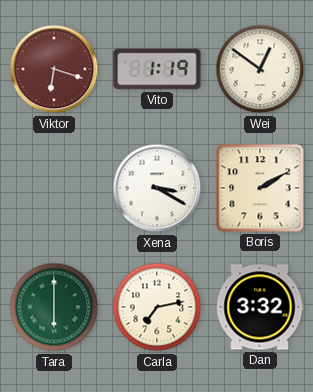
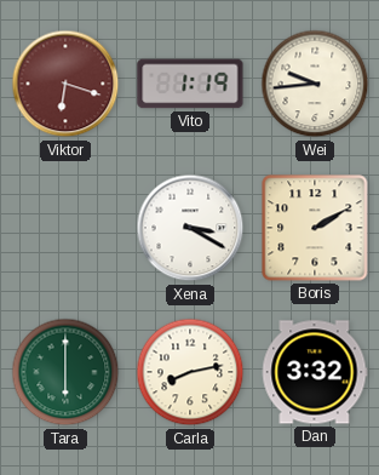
Wei: 12:51 -> 9:44 (315, 84)
Carla: 7:13 -> 8:13 (190, 372)
